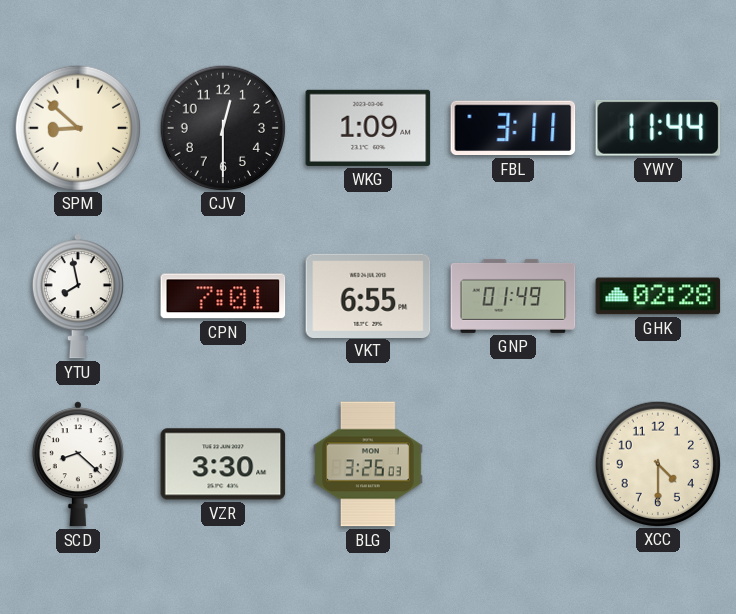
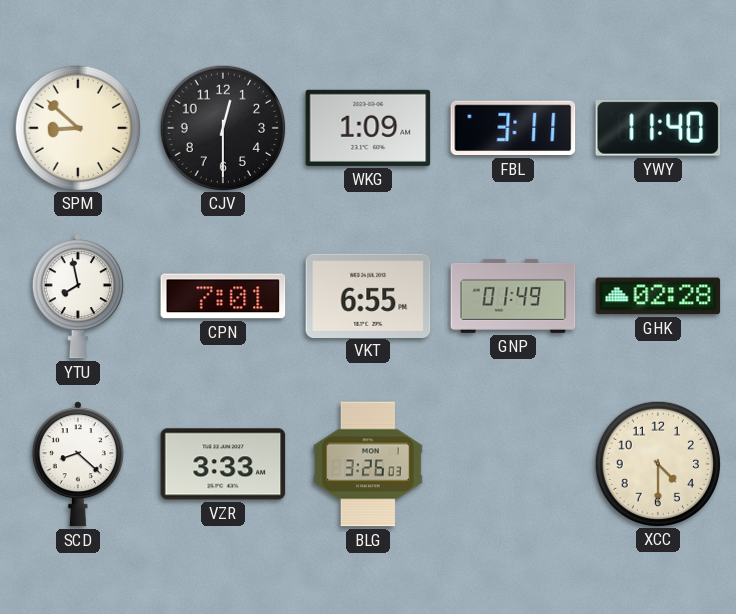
YWY: 11:44 -> 11:40 (658, 128)
VZR: 3:30 -> 3:33 (223, 464)
